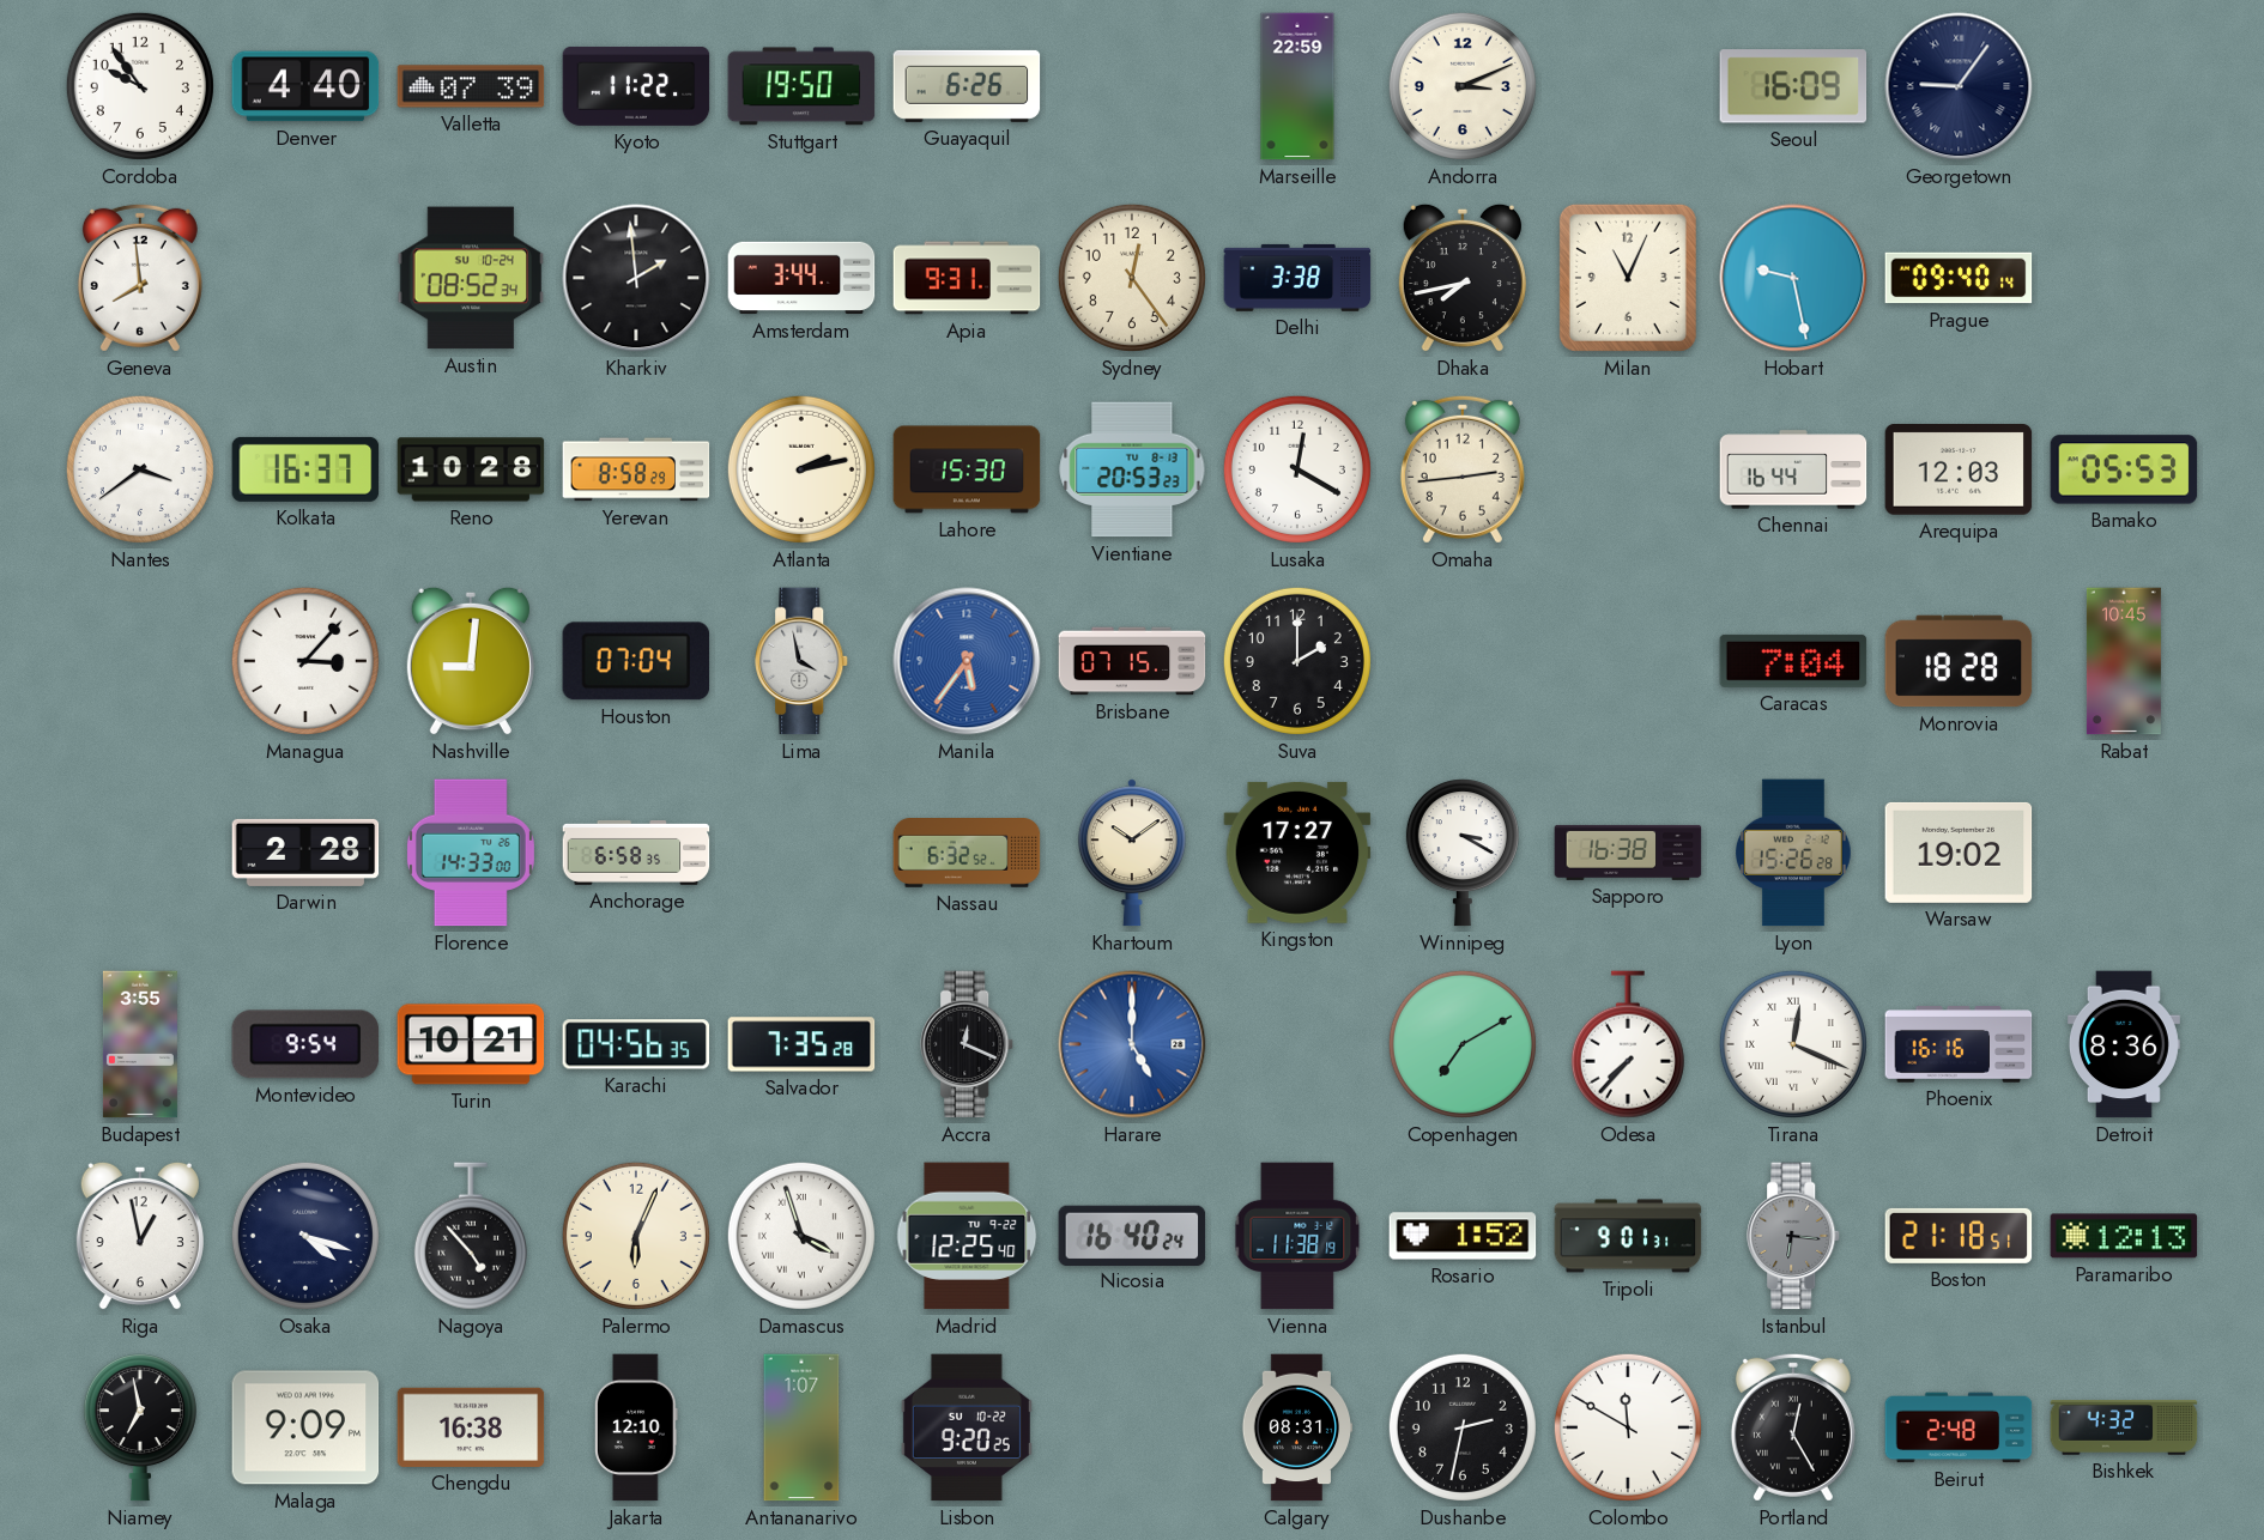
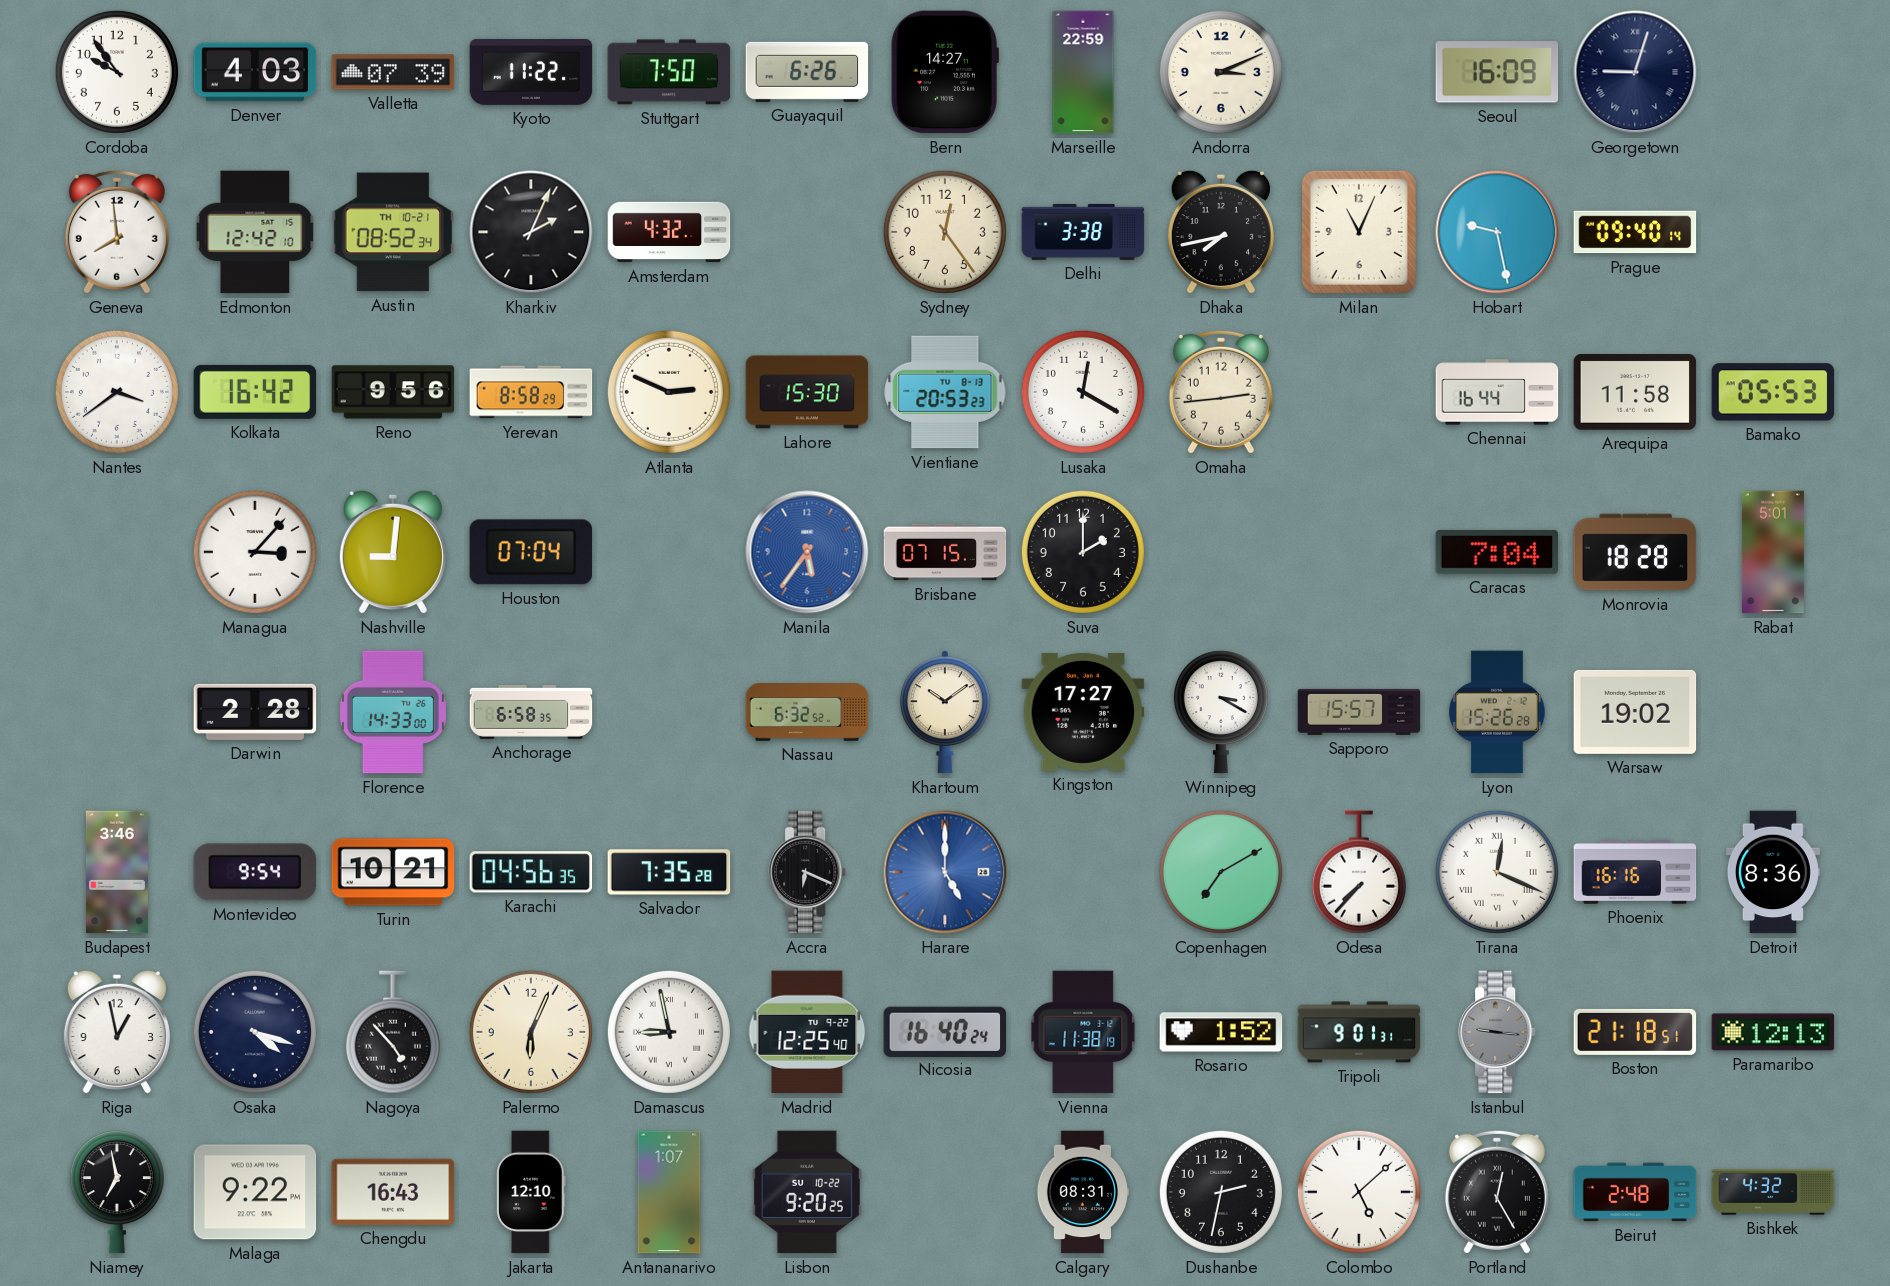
Denver: 4:40 -> 4:03 (255, 72)
Stuttgart: 19:50 -> 7:50 (669, 72)
Bern: none -> 14:27 (945, 72)
Georgetown: 9:06 -> 9:03 (1635, 72)
Edmonton: none -> 12:42 (255, 232)
Austin date: SU 10-24 -> TH 10-21 (393, 232)
Kharkiv: 1:59 -> 2:04 (531, 232)
Amsterdam: 3:44 -> 4:32 (669, 232)
Apia: 9:31 -> none (967, 278)
Kolkata: 16:37 -> 16:42 (255, 392)
Reno: 10:28 -> 9:56 (393, 392)
Atlanta: 2:13 -> 2:49 (669, 392)
Arequipa: 12:03 -> 11:58 (1635, 393)
Lima: 3:58 -> none (803, 661)
Rabat: 10:45 -> 5:01 (1773, 552)
Sapporo: 16:38 -> 15:57 (1359, 712)
Budapest: 3:55 -> 3:46 (117, 872)
Accra: 12:19 -> 6:19 (808, 872)
Damascus: 3:57 -> 8:58 (669, 1032)
Istanbul: 6:16 -> 9:16 (1498, 1032)
Malaga: 9:09 -> 9:22 (255, 1192)
Chengdu: 16:38 -> 16:43 (393, 1192)
Colombo: 11:50 -> 5:08 (1359, 1192)
